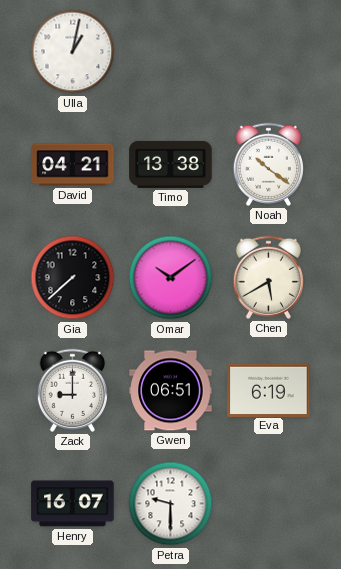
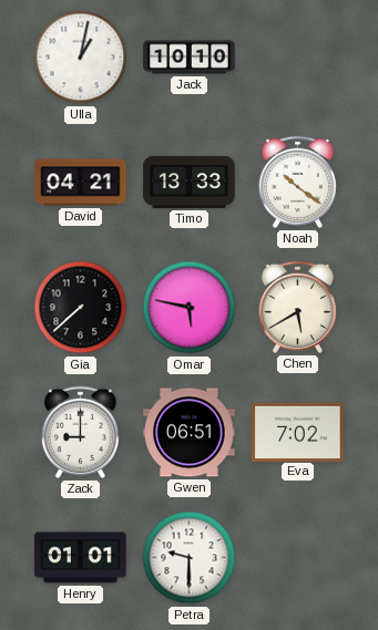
Jack: none -> 10:10 (190, 58)
Timo: 13:38 -> 13:33 (190, 182)
Omar: 10:09 -> 5:47 (190, 308)
Eva: 6:19 -> 7:02 (298, 432)
Henry: 16:07 -> 01:01 (81, 558)
